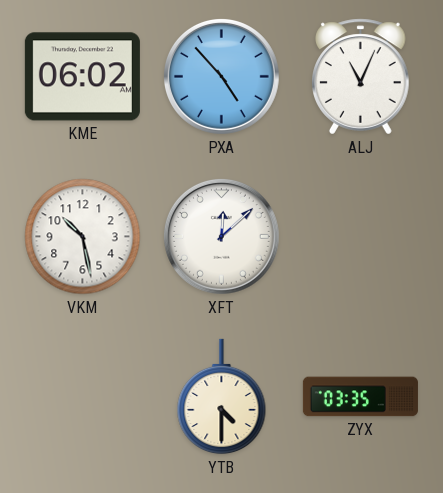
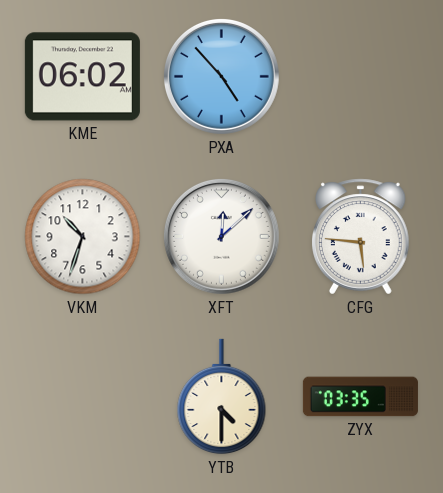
ALJ: 11:04 -> none (361, 77)
VKM: 10:28 -> 10:33 (83, 237)
CFG: none -> 5:46 (361, 237)
